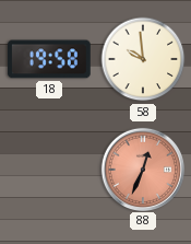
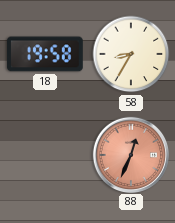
58: 9:59 -> 8:35 (131, 54)
